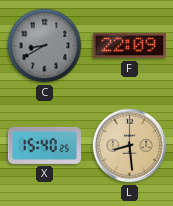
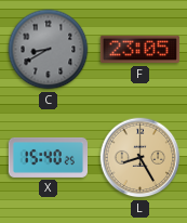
F: 22:09 -> 23:05 (139, 50)
L: 8:29 -> 8:25 (141, 158)
